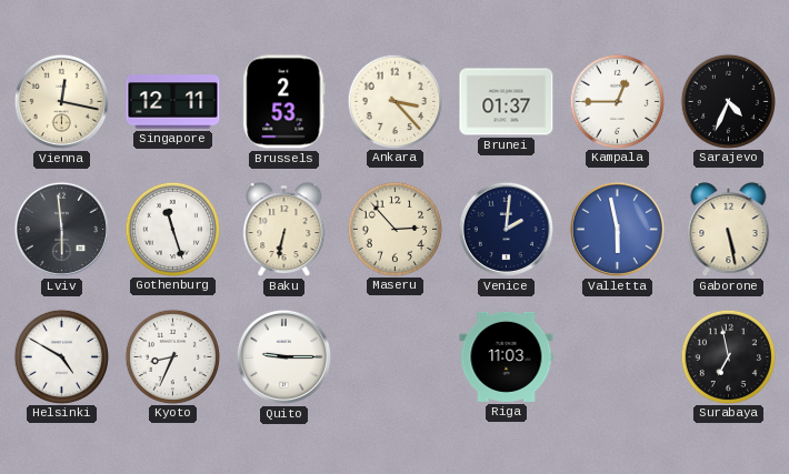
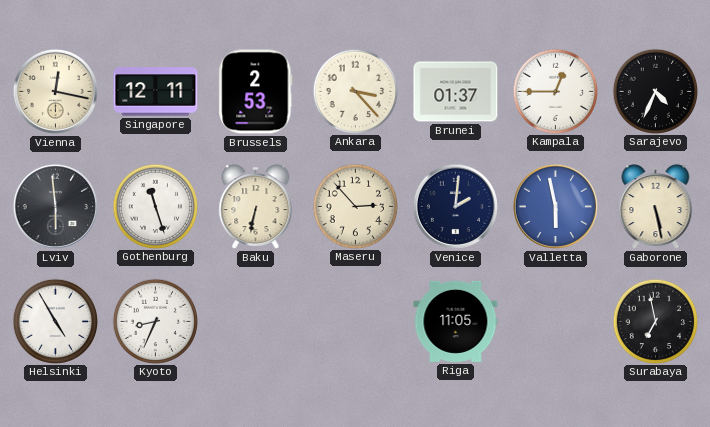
Helsinki: 4:50 -> 4:55 (55, 321)
Quito: 9:15 -> none (283, 356)
Riga: 11:03 -> 11:05 (456, 321)
